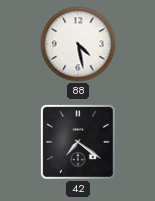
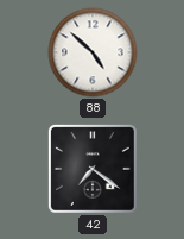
88: 4:28 -> 4:52 (93, 52)
